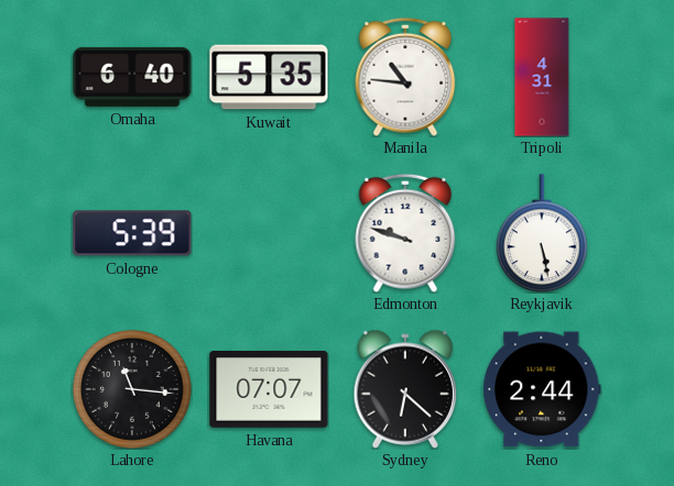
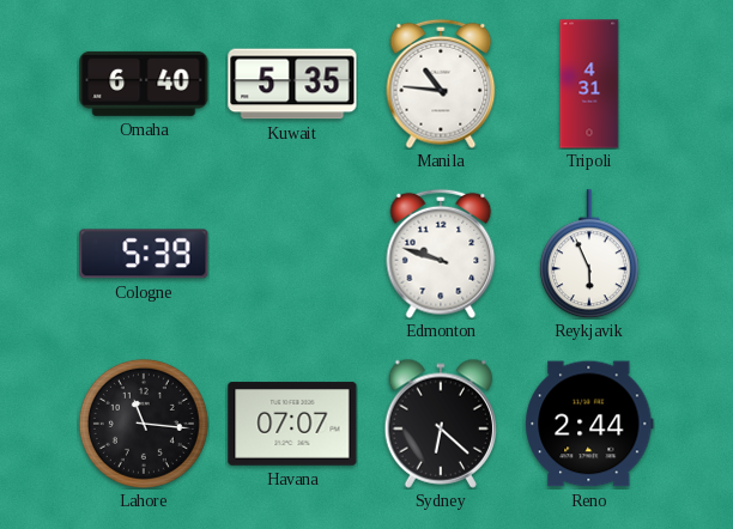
Reykjavik: 5:28 -> 5:56 (589, 254)
